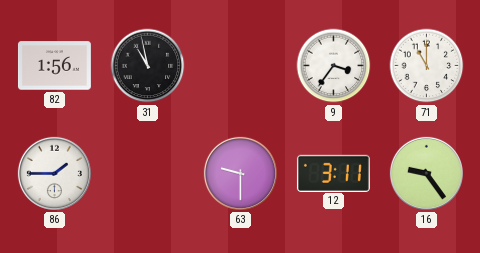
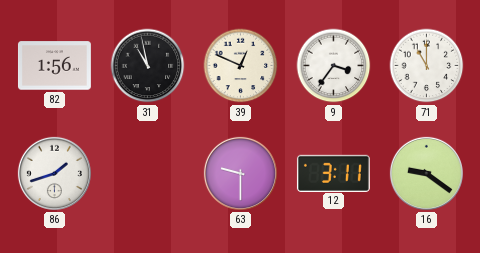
39: none -> 12:49 (241, 66)
86: 1:45 -> 1:42 (54, 173)
16: 9:24 -> 9:21 (426, 173)
